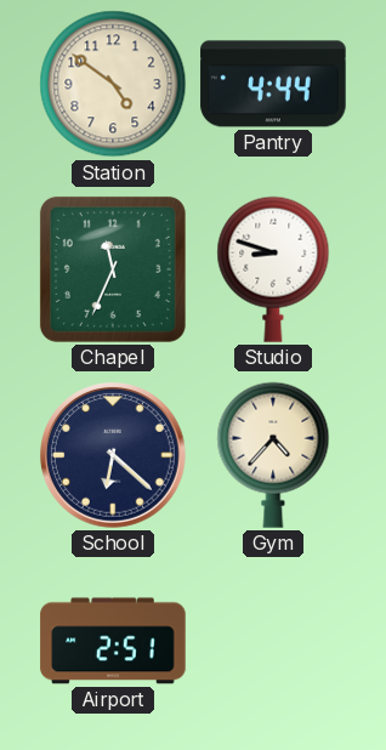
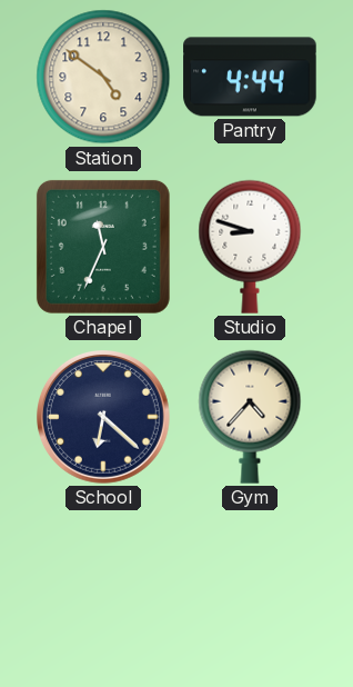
Airport: 2:51 -> none (113, 641)
